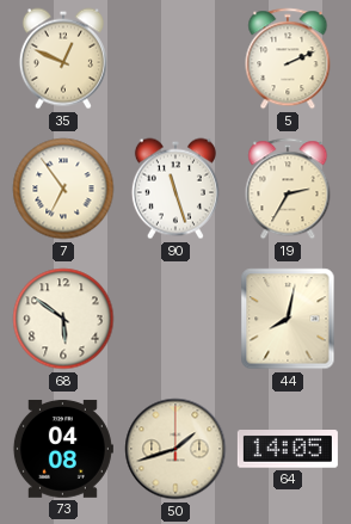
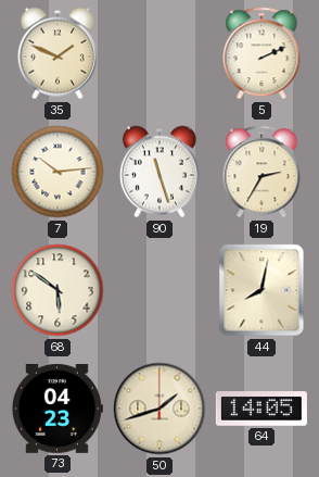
35: 12:49 -> 1:49 (58, 53)
7: 6:54 -> 10:14 (58, 172)
73: 04:08 -> 04:23 (56, 409)
